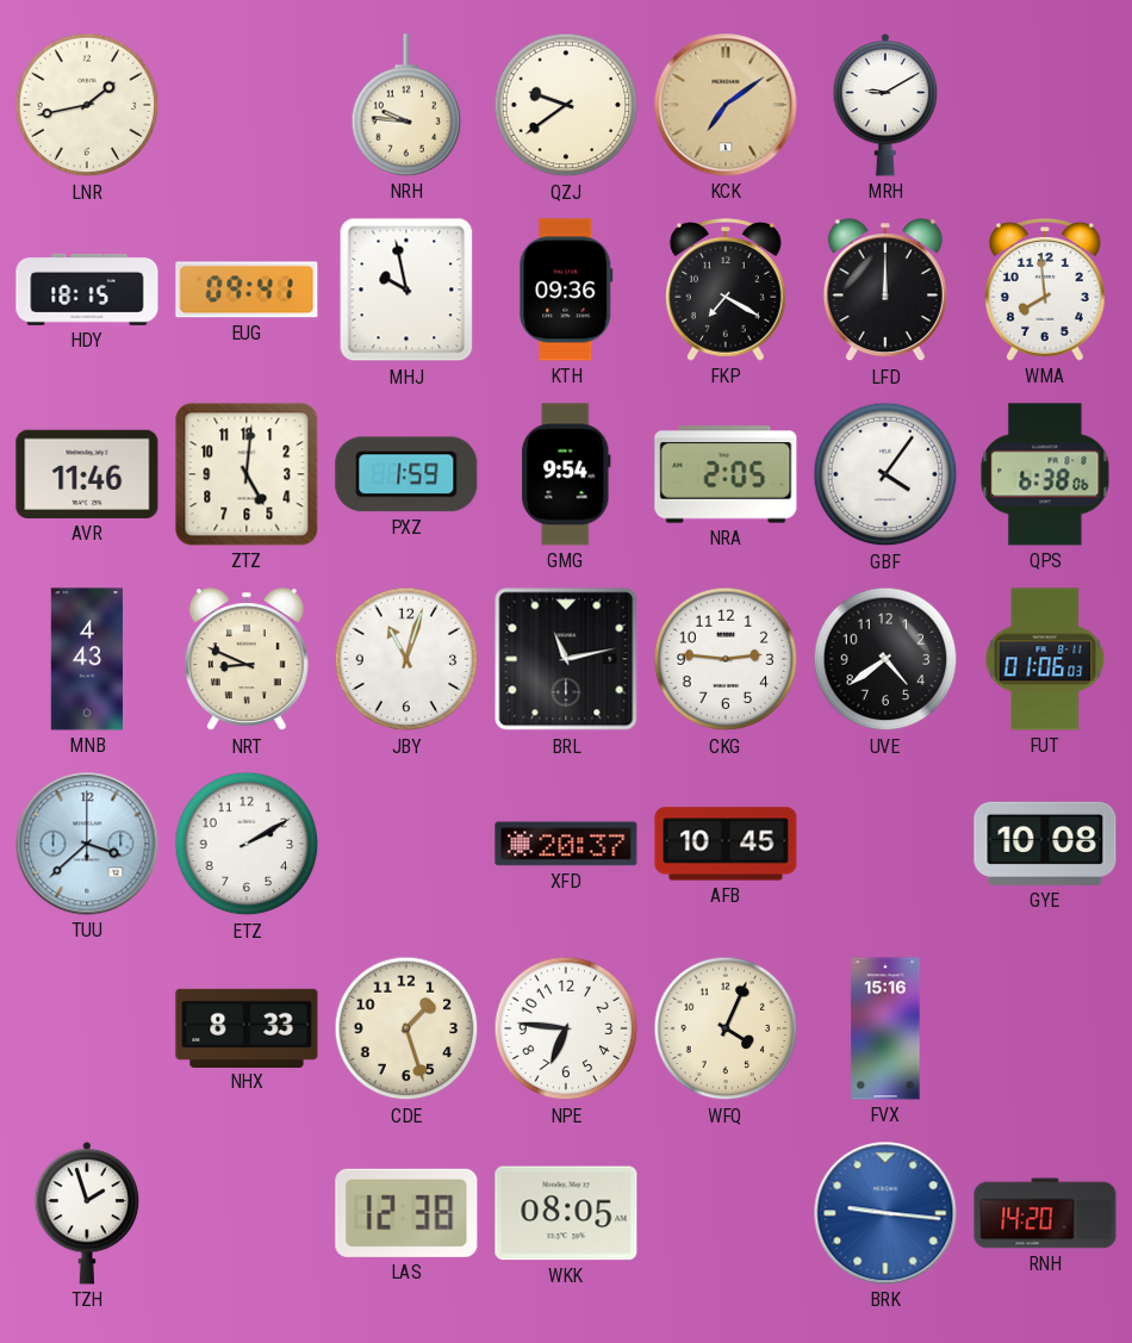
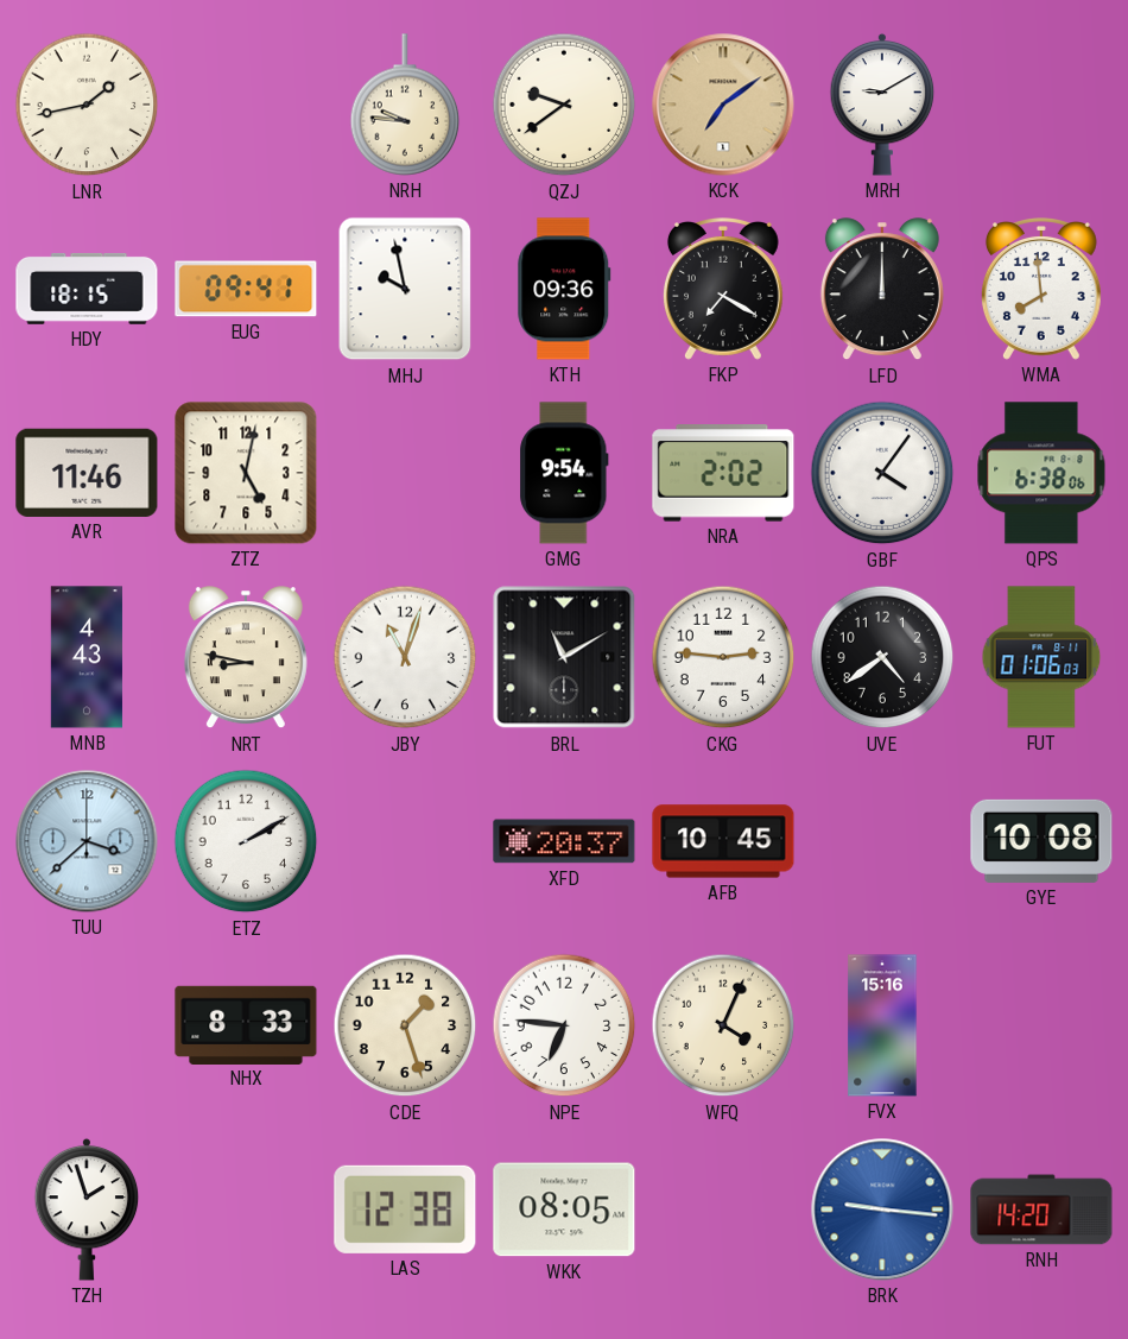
ZTZ: 5:01 -> 5:02 (246, 473)
PXZ: 1:59 -> none (406, 474)
NRA: 2:05 -> 2:02 (723, 473)
NRT: 8:49 -> 8:47 (246, 658)
BRL: 11:13 -> 11:10 (564, 657)
